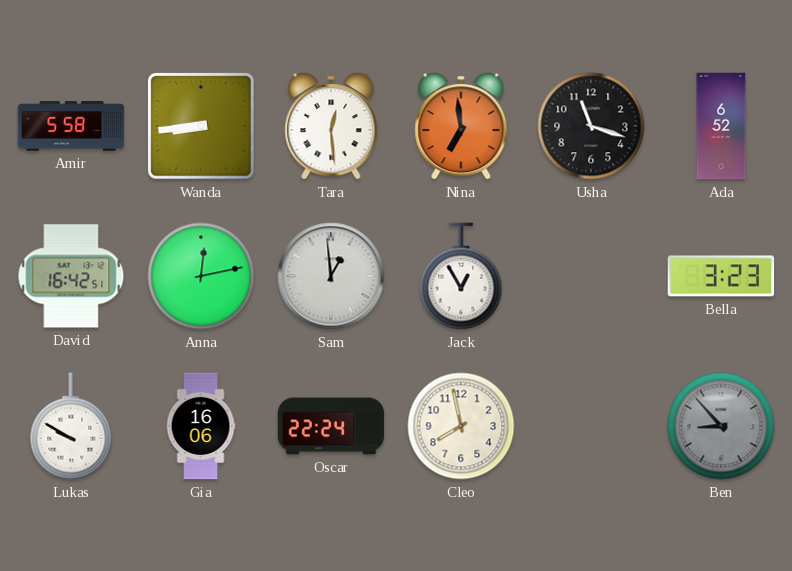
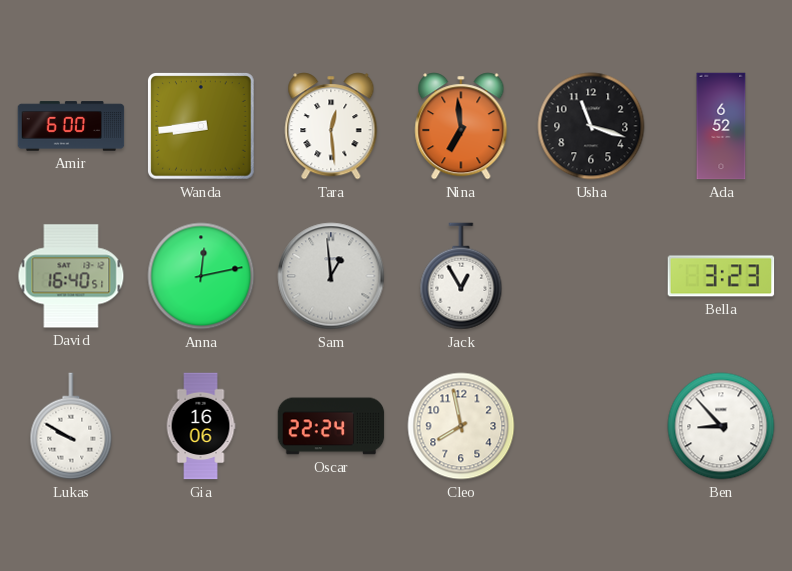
Amir: 5:58 -> 6:00 (71, 126)
David: 16:42 -> 16:40 (71, 276)
Ben dial: grey -> white (721, 426)
